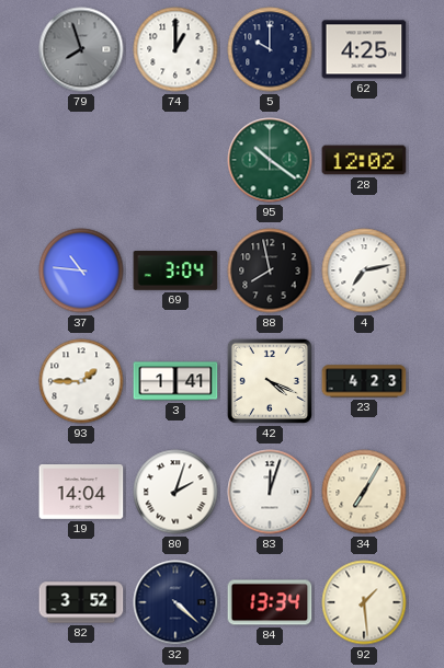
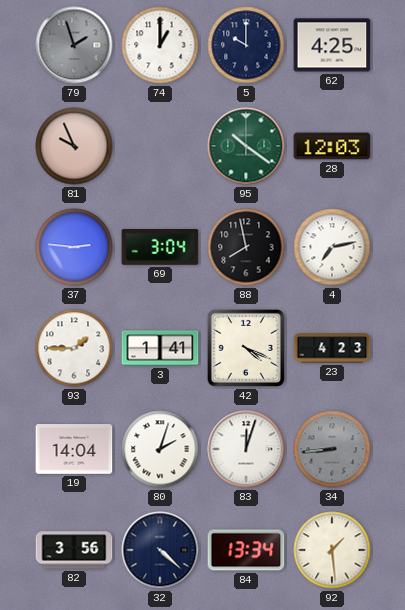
79: 7:57 -> 1:57 (74, 45)
81: none -> 9:56 (74, 146)
28: 12:02 -> 12:03 (332, 146)
37: 10:46 -> 2:46 (74, 247)
34: 7:05 -> 8:44 (332, 449)
34 dial: cream -> grey (332, 449)
82: 3:52 -> 3:56 (74, 550)
